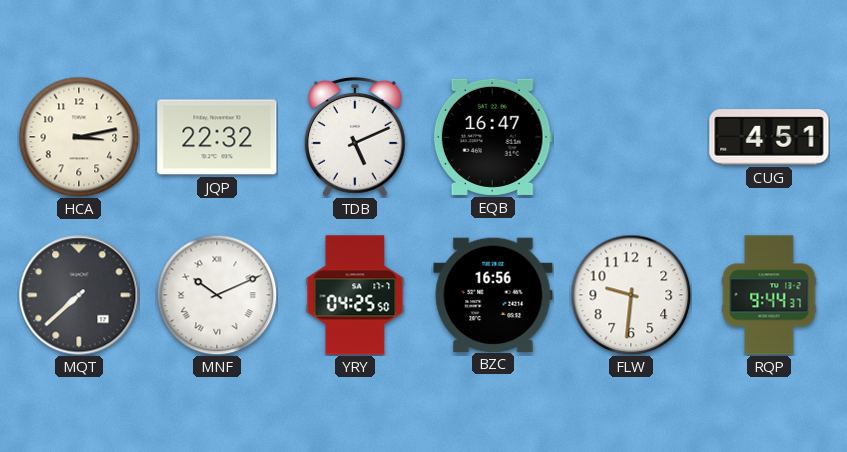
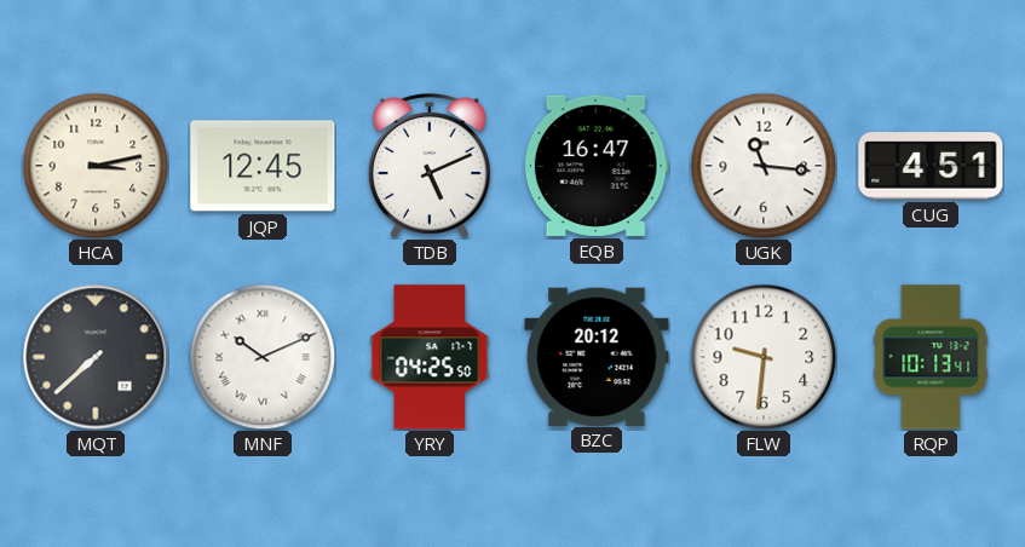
JQP: 22:32 -> 12:45 (263, 166)
UGK: none -> 11:16 (764, 166)
BZC: 16:56 -> 20:12 (597, 356)
RQP: 9:44 -> 10:13 (931, 357)
